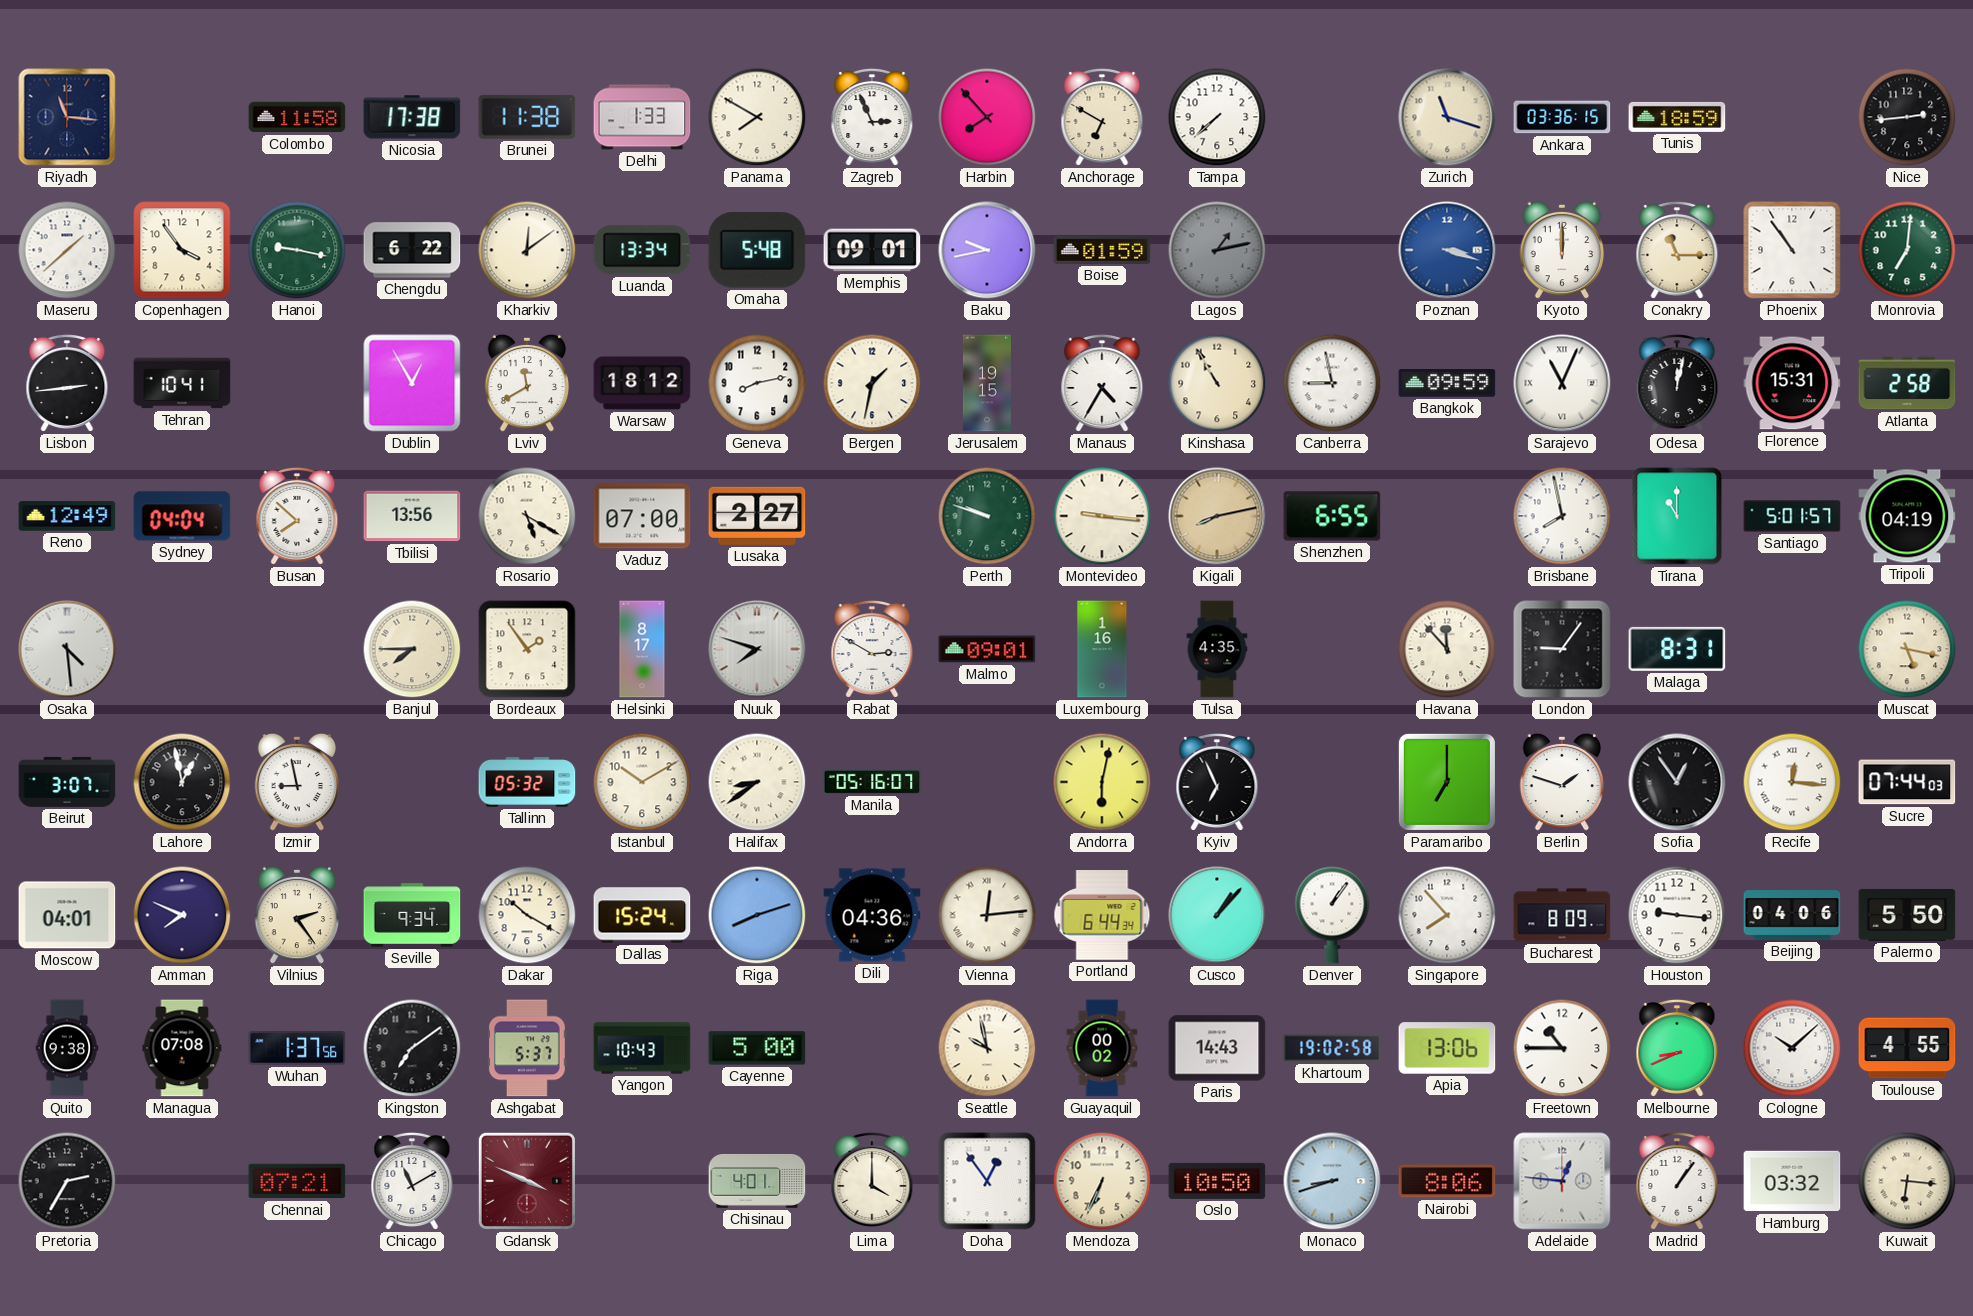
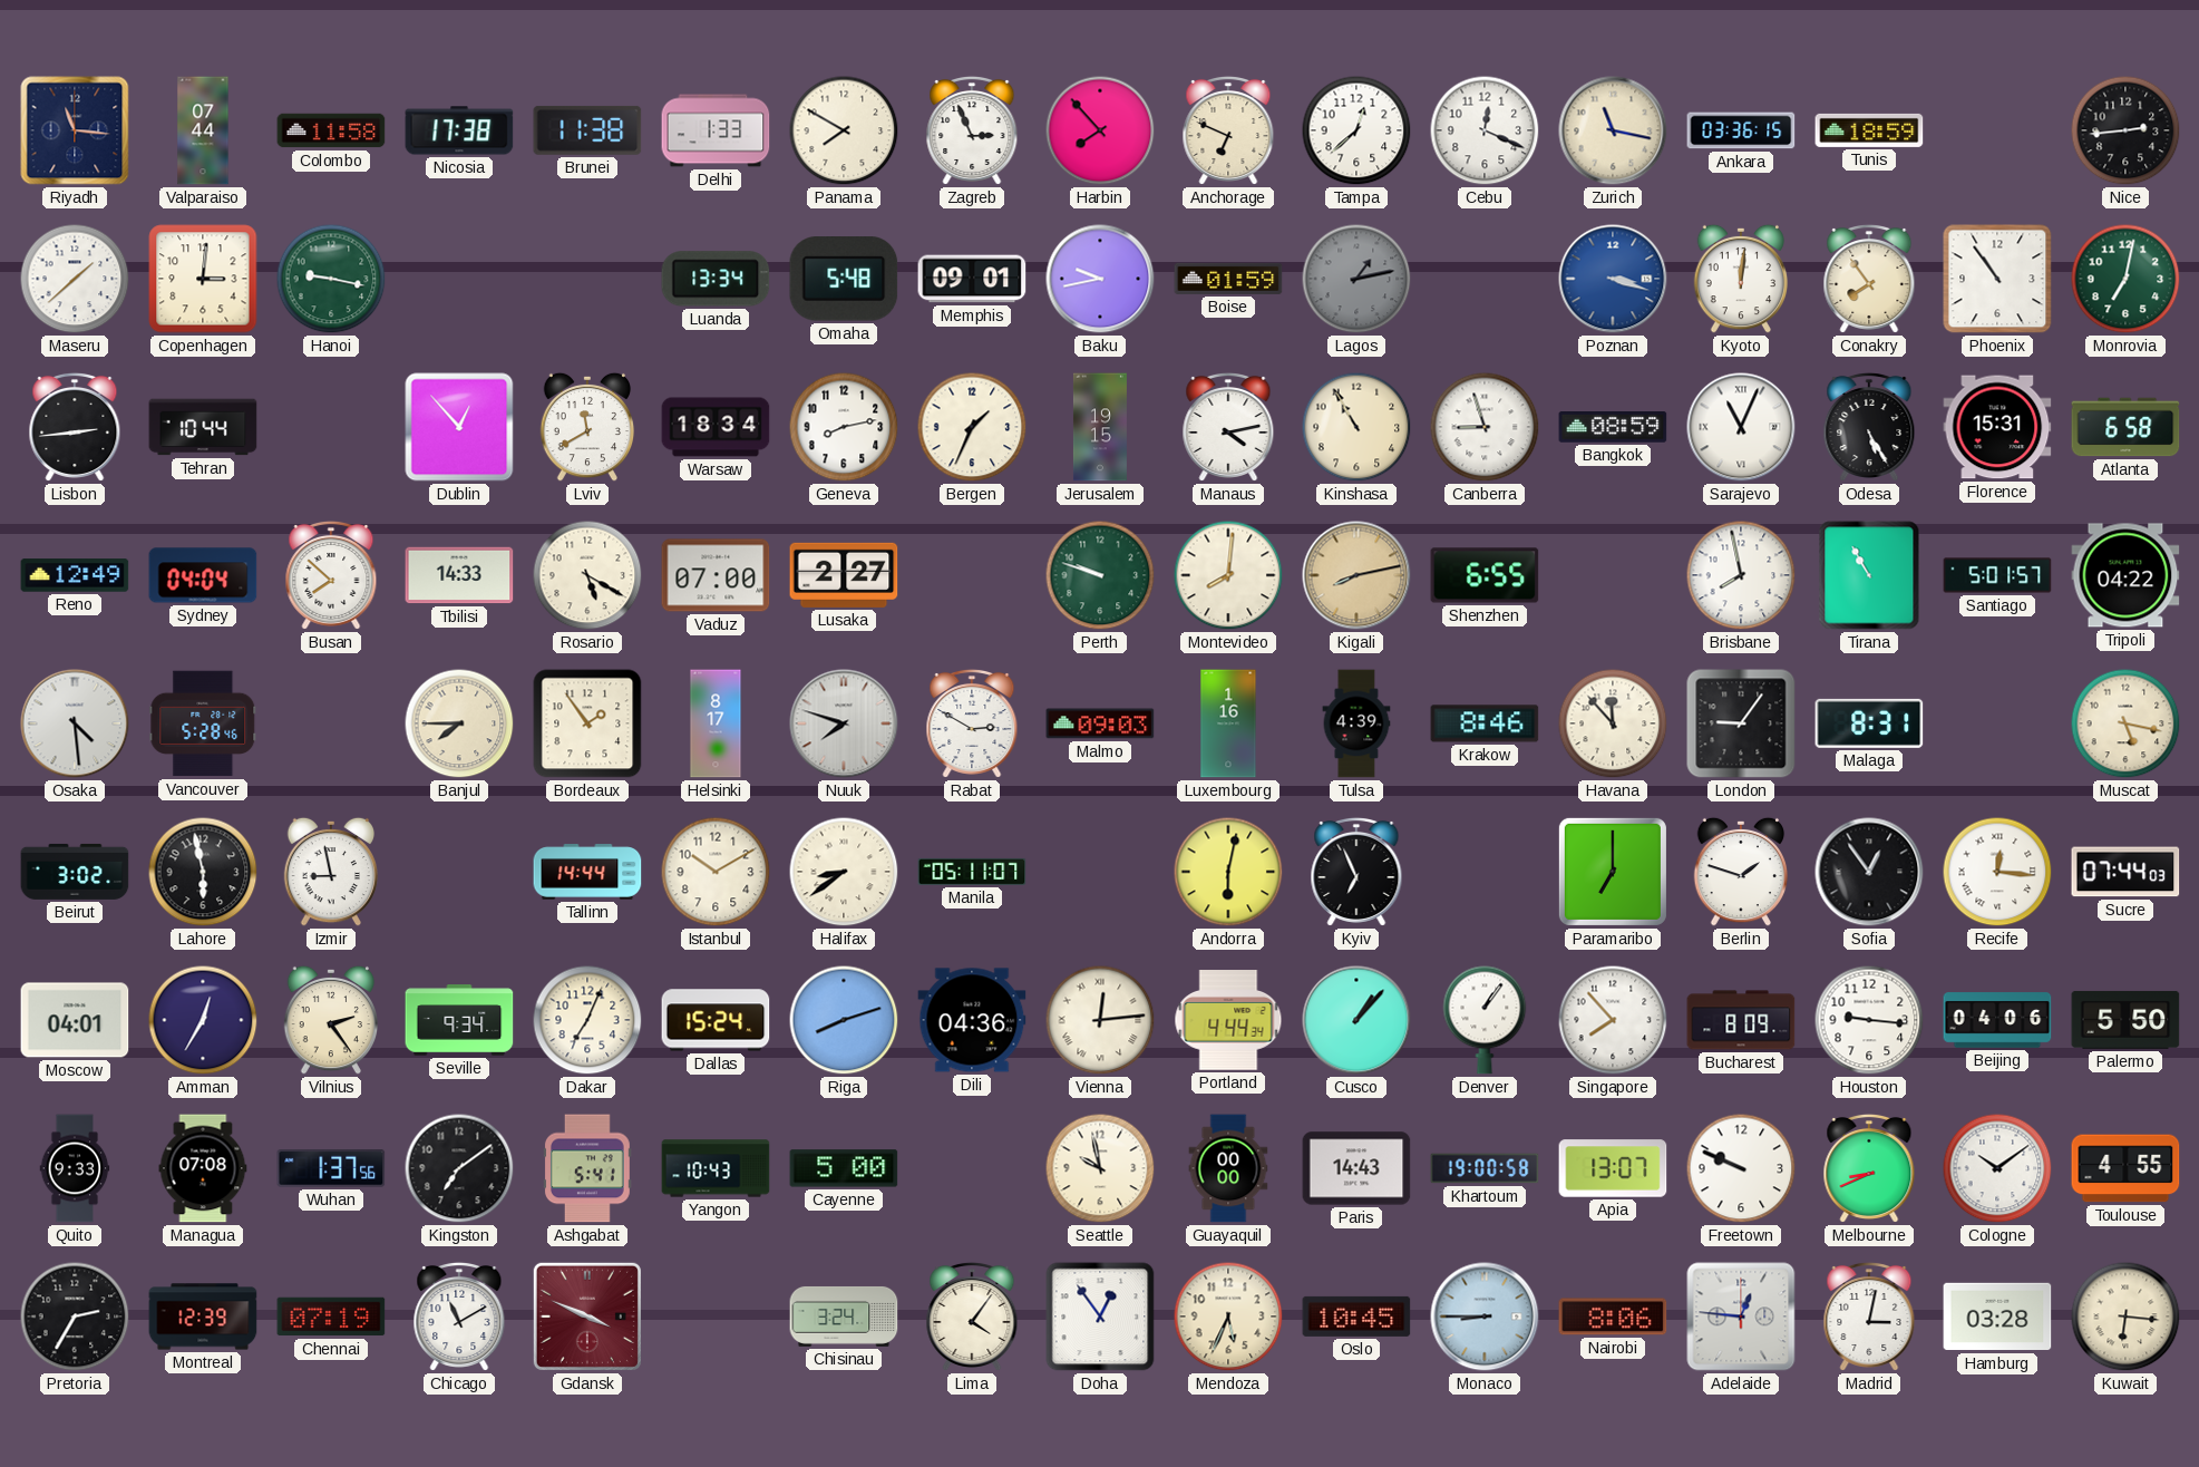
Valparaiso: none -> 07:44 (203, 130)
Anchorage: 6:50 -> 6:49 (1228, 130)
Tampa: 7:38 -> 12:38 (1356, 130)
Cebu: none -> 12:19 (1485, 130)
Zurich: 11:18 -> 11:17 (1613, 130)
Copenhagen: 3:54 -> 3:01 (203, 279)
Chengdu: 6:22 -> none (412, 250)
Kharkiv: 12:09 -> none (527, 250)
Kyoto: 12:00 -> 12:01 (1741, 279)
Conakry: 11:15 -> 7:54 (1869, 279)
Monrovia: 7:01 -> 7:02 (2125, 279)
Tehran: 10:41 -> 10:44 (203, 427)
Dublin: 12:55 -> 12:53 (459, 427)
Warsaw: 18:12 -> 18:34 (716, 427)
Bergen: 1:32 -> 1:34 (972, 427)
Manaus: 4:35 -> 4:13 (1228, 427)
Canberra: 8:58 -> 8:57 (1485, 427)
Bangkok: 09:59 -> 08:59 (1613, 428)
Odesa: 12:02 -> 5:25 (1869, 427)
Atlanta: 2:58 -> 6:58 (2125, 427)
Tbilisi: 13:56 -> 14:33 (459, 575)
Montevideo: 9:16 -> 8:01 (1228, 575)
Tirana: 11:00 -> 10:55 (1869, 575)
Tripoli: 04:19 -> 04:22 (2125, 575)
Vancouver: none -> 5:28 (203, 723)
Malmo: 09:01 -> 09:03 (1100, 723)
Tulsa: 4:35 -> 4:39 (1356, 723)
Krakow: none -> 8:46 (1485, 723)
Beirut: 3:07 -> 3:02 (75, 872)
Lahore: 12:58 -> 5:58 (203, 872)
Tallinn: 05:32 -> 14:44 (587, 872)
Manila: 05:16 -> 05:11 (972, 872)
Amman: 7:49 -> 12:35 (203, 1020)
Dakar: 10:20 -> 7:04 (587, 1020)
Portland: 6:44 -> 4:44 (1228, 1020)
Quito: 9:38 -> 9:33 (75, 1168)
Ashgabat: 5:37 -> 5:41 (587, 1168)
Guayaquil: 00:02 -> 00:00 (1228, 1168)
Khartoum: 19:02 -> 19:00 (1485, 1168)
Apia: 13:06 -> 13:07 (1613, 1168)
Freetown: 10:45 -> 9:49 (1741, 1168)
Cologne: 10:08 -> 10:09 (1997, 1168)
Montreal: none -> 12:39 (203, 1317)
Chennai: 07:21 -> 07:19 (331, 1317)
Chisinau: 4:01 -> 3:24 (844, 1317)
Lima: 4:00 -> 4:06 (972, 1317)
Mendoza: 6:34 -> 5:34 (1228, 1317)
Oslo: 10:50 -> 10:45 (1356, 1317)
Monaco: 8:42 -> 8:45 (1485, 1317)
Madrid: 1:06 -> 3:02 (1869, 1317)
Hamburg: 03:32 -> 03:28 (1997, 1317)
